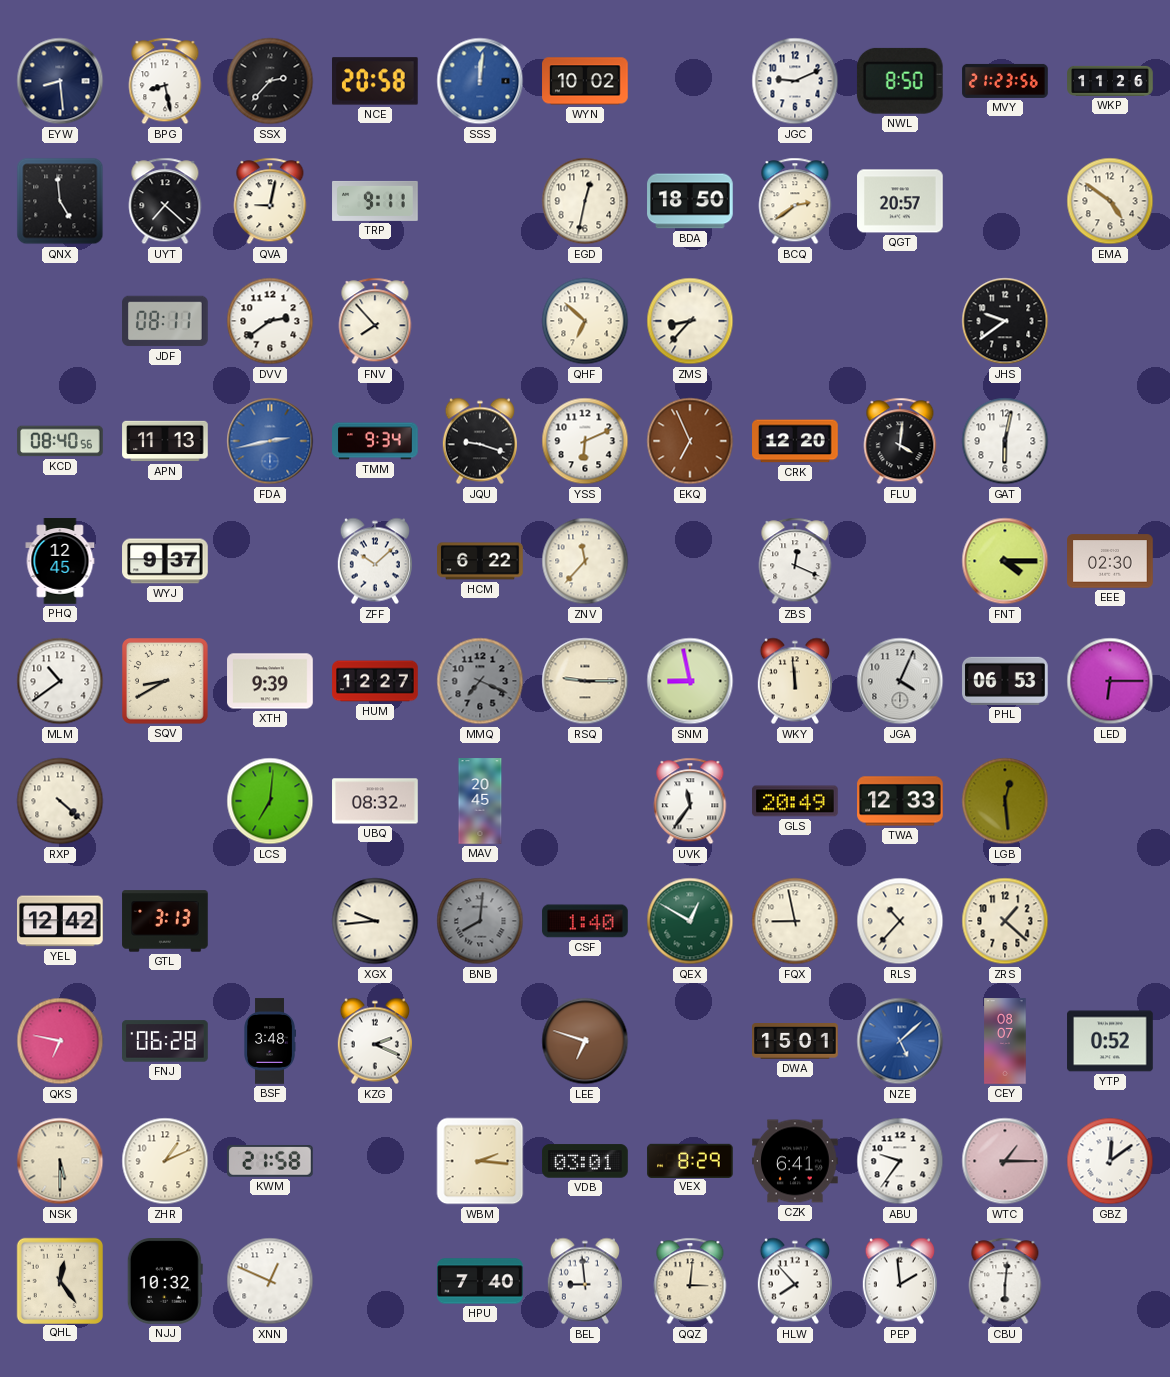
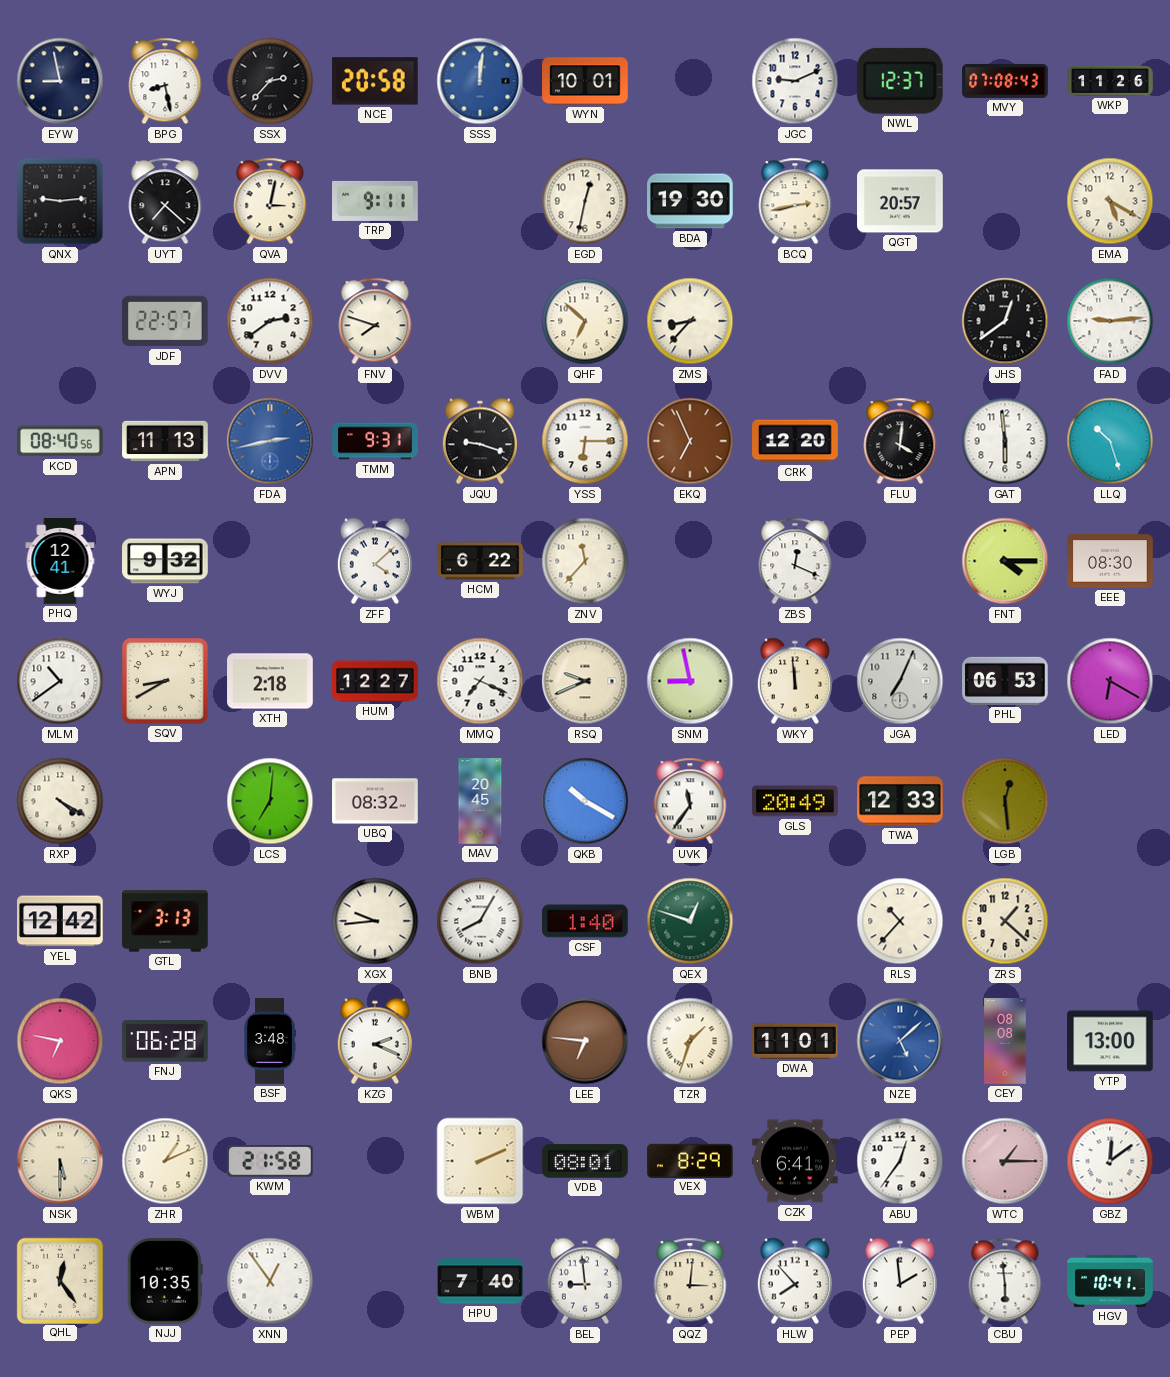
EYW: 8:29 -> 8:58 (60, 81)
WYN: 10:02 -> 10:01 (585, 81)
NWL: 8:50 -> 12:37 (900, 81)
MVY: 21:23 -> 07:08 (1005, 81)
QNX: 4:59 -> 9:14 (60, 201)
QVA: 9:02 -> 3:02 (270, 201)
BDA: 18:50 -> 19:30 (690, 201)
BCQ: 2:39 -> 2:43 (795, 201)
EMA: 4:51 -> 5:20 (1110, 201)
JDF: 08:11 -> 22:57 (165, 321)
FNV: 7:53 -> 7:48 (375, 321)
JHS: 9:39 -> 12:39 (1005, 321)
FAD: none -> 9:14 (1110, 321)
TMM: 9:34 -> 9:31 (375, 441)
YSS: 6:11 -> 6:15 (585, 441)
GAT: 6:02 -> 5:59 (1005, 441)
LLQ: none -> 10:27 (1110, 441)
PHQ: 12:45 -> 12:41 (60, 561)
WYJ: 9:37 -> 9:32 (165, 561)
ZFF: 10:08 -> 4:08 (375, 561)
EEE: 02:30 -> 08:30 (1110, 561)
XTH: 9:39 -> 2:18 (270, 681)
MMQ dial: grey -> white (480, 681)
RSQ: 9:15 -> 9:41 (585, 681)
JGA: 4:04 -> 7:04 (900, 681)
LED: 6:15 -> 6:20 (1110, 681)
RXP: 4:22 -> 4:20 (60, 801)
QKB: none -> 10:20 (585, 801)
BNB: 8:01 -> 8:05 (480, 921)
BNB dial: grey -> white (480, 921)
QEX: 12:50 -> 12:48 (690, 921)
FQX: 8:58 -> none (795, 921)
LEE: 6:48 -> 6:46 (585, 1041)
TZR: none -> 1:33 (690, 1041)
DWA: 15:01 -> 11:01 (795, 1042)
CEY: 08:07 -> 08:08 (1005, 1041)
YTP: 0:52 -> 13:00 (1110, 1041)
WBM: 2:16 -> 2:11 (480, 1161)
VDB: 03:01 -> 08:01 (585, 1161)
ABU: 9:36 -> 12:36 (900, 1161)
NJJ: 10:32 -> 10:35 (165, 1281)
XNN: 12:49 -> 12:54 (270, 1281)
CBU: 6:01 -> 5:59 (1005, 1281)
HGV: none -> 10:41 (1110, 1281)
